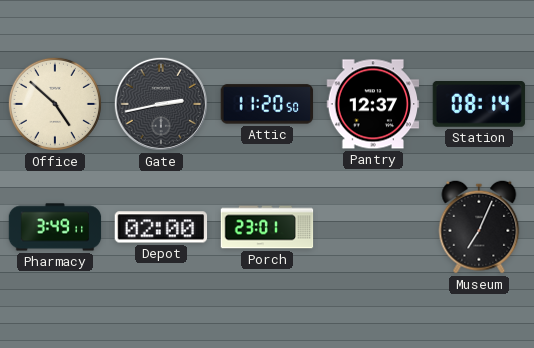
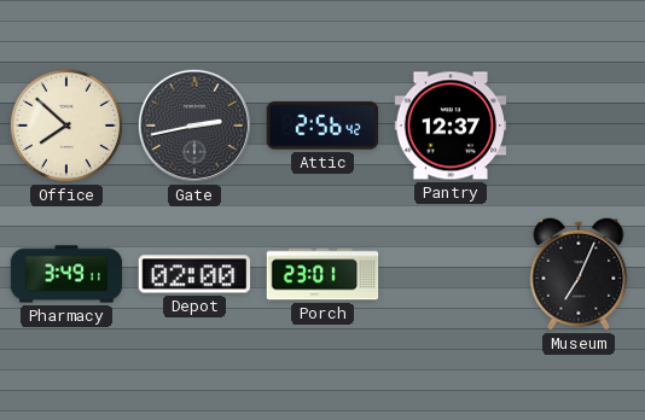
Office: 4:52 -> 7:52 (66, 126)
Attic: 11:20 -> 2:56 (322, 126)
Station: 08:14 -> none (479, 105)
